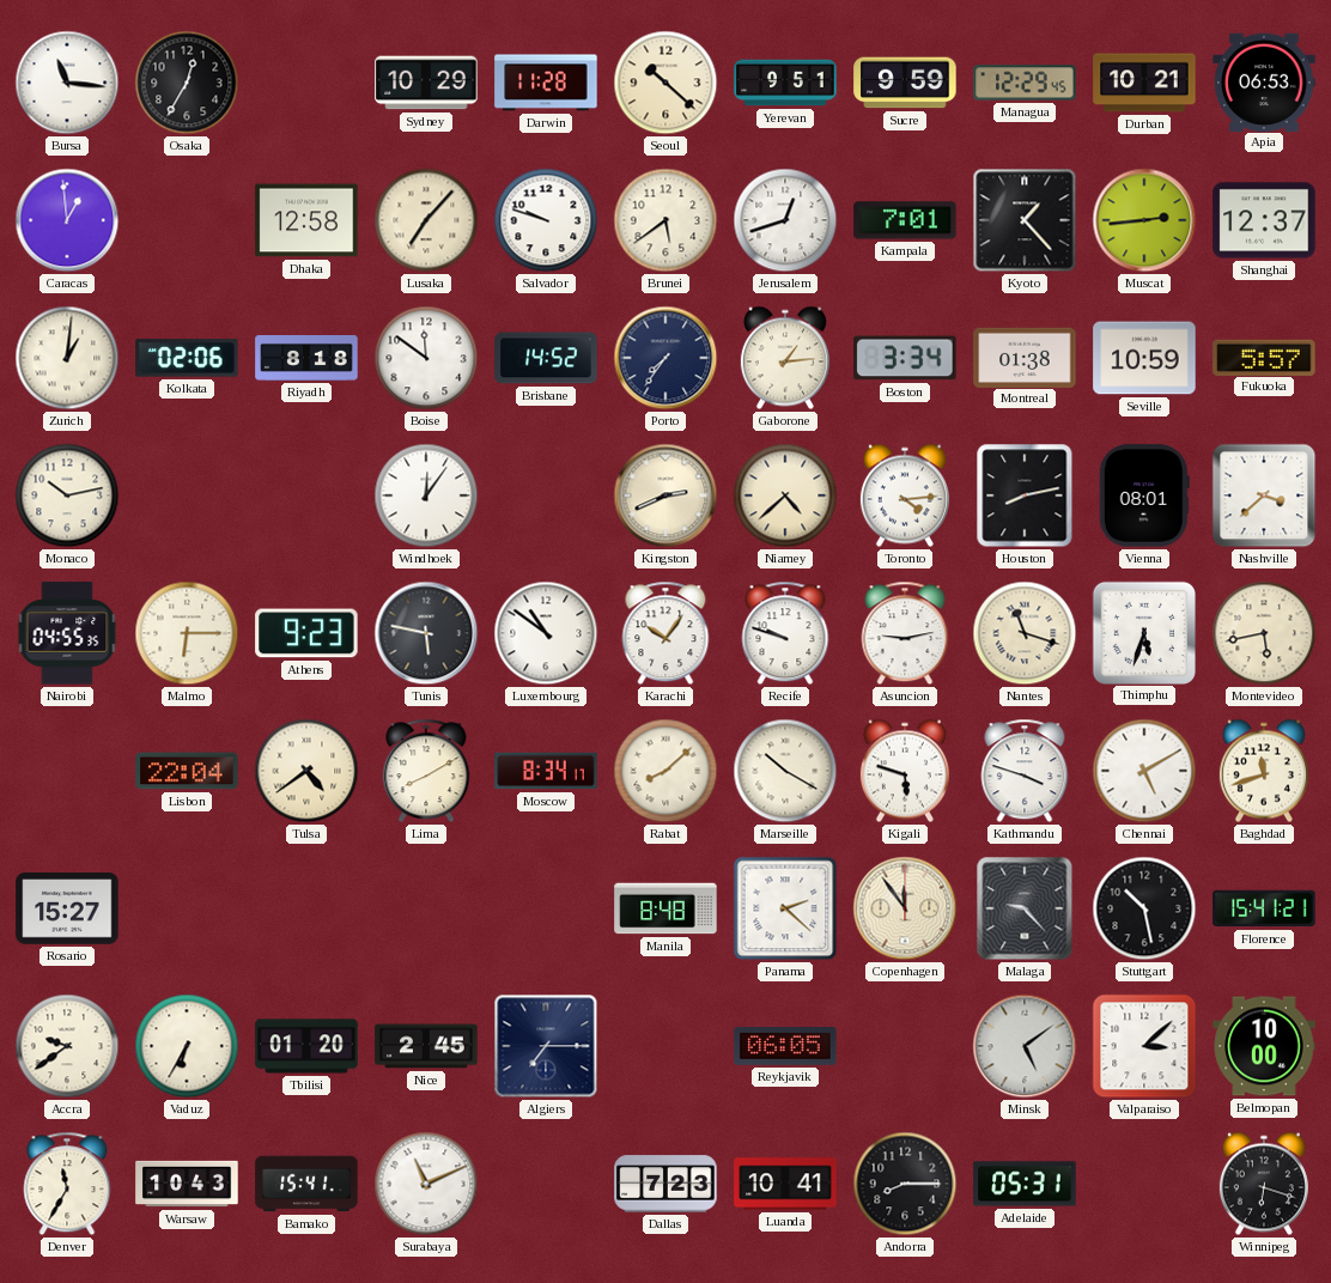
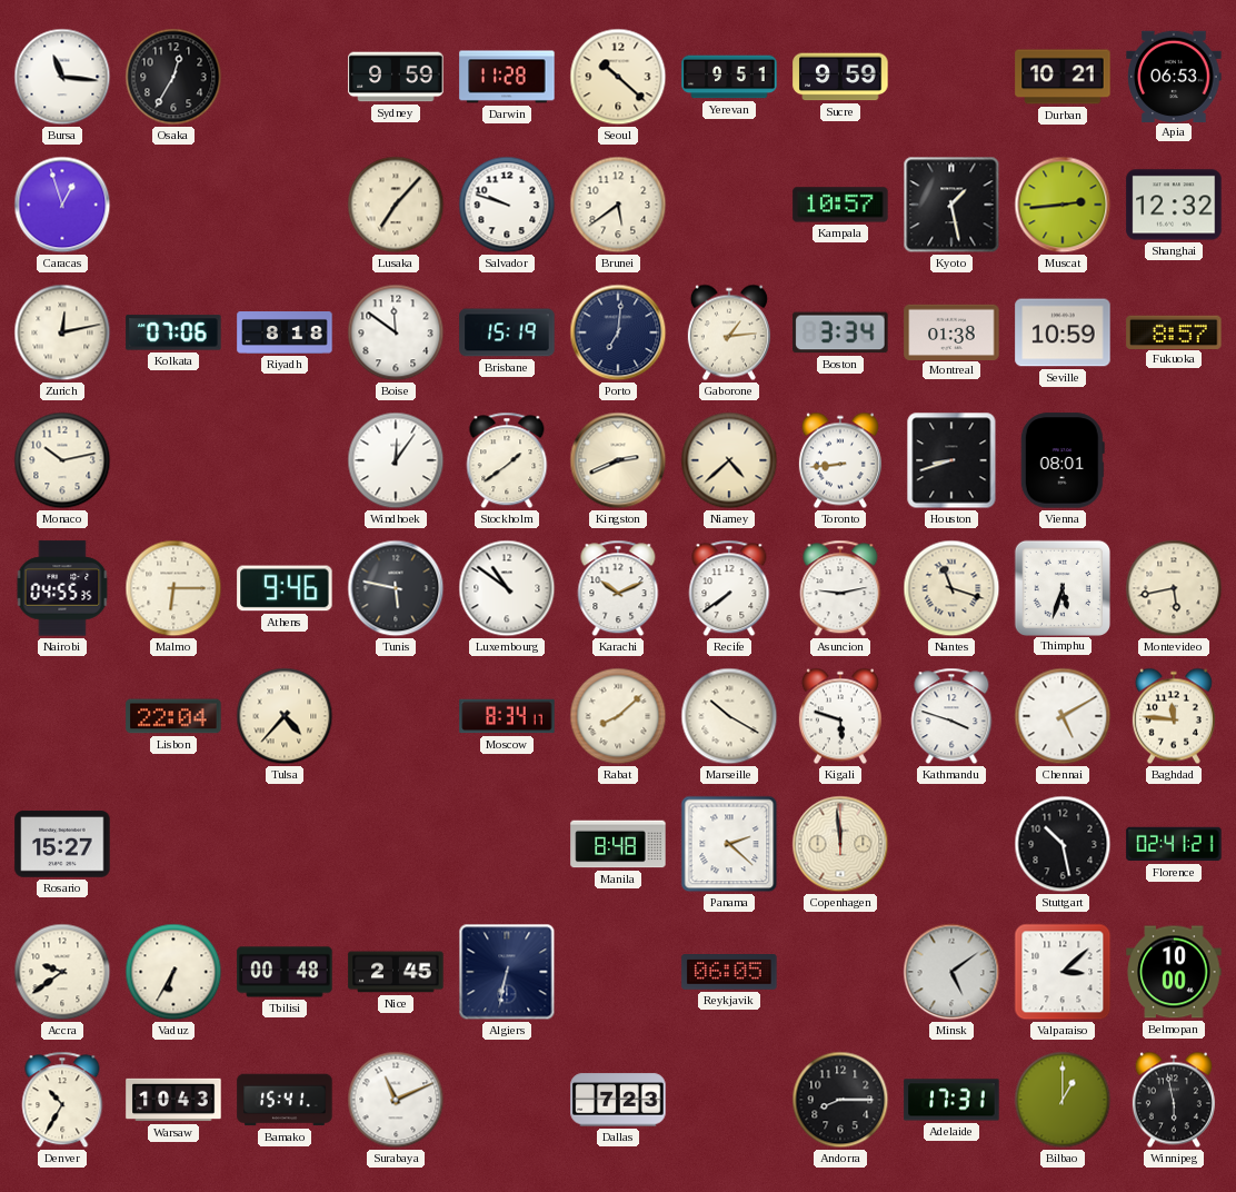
Sydney: 10:29 -> 9:59 (396, 77)
Managua: 12:29 -> none (1025, 83)
Caracas: 12:59 -> 12:57 (62, 205)
Dhaka: 12:58 -> none (306, 220)
Jerusalem: 12:42 -> none (785, 220)
Kampala: 7:01 -> 10:57 (840, 205)
Kyoto: 1:23 -> 1:28 (951, 205)
Shanghai: 12:37 -> 12:32 (1174, 205)
Zurich: 1:01 -> 12:13 (62, 332)
Kolkata: 02:06 -> 07:06 (173, 332)
Brisbane: 14:52 -> 15:19 (507, 332)
Porto: 7:36 -> 7:01 (618, 332)
Fukuoka: 5:57 -> 8:57 (1174, 331)
Stockholm: none -> 1:39 (507, 460)
Toronto: 4:14 -> 8:44 (840, 460)
Houston: 8:13 -> 8:42 (951, 460)
Nashville: 3:38 -> none (1264, 495)
Athens: 9:23 -> 9:46 (285, 588)
Karachi: 10:06 -> 10:11 (618, 588)
Recife: 9:48 -> 7:39 (729, 588)
Tulsa: 4:39 -> 4:37 (285, 716)
Lima: 8:10 -> none (426, 771)
Baghdad: 11:42 -> 11:46 (1174, 716)
Copenhagen: 11:54 -> 11:59 (840, 844)
Malaga: 9:23 -> none (1025, 908)
Florence: 15:41 -> 02:41 (1174, 844)
Tbilisi: 01:20 -> 00:48 (285, 972)
Algiers: 7:15 -> 6:32 (507, 972)
Denver: 11:35 -> 10:35 (62, 1100)
Luanda: 10:41 -> none (785, 1184)
Adelaide: 05:31 -> 17:31 (951, 1100)
Bilbao: none -> 1:00 (1063, 1100)
Winnipeg: 6:18 -> 5:58 (1174, 1100)
